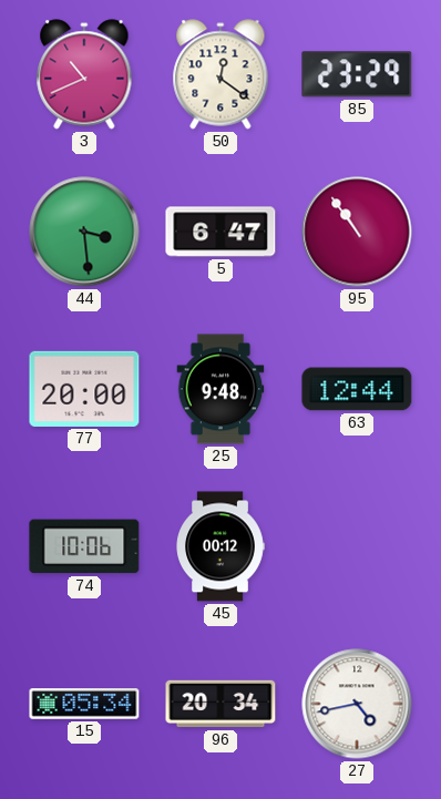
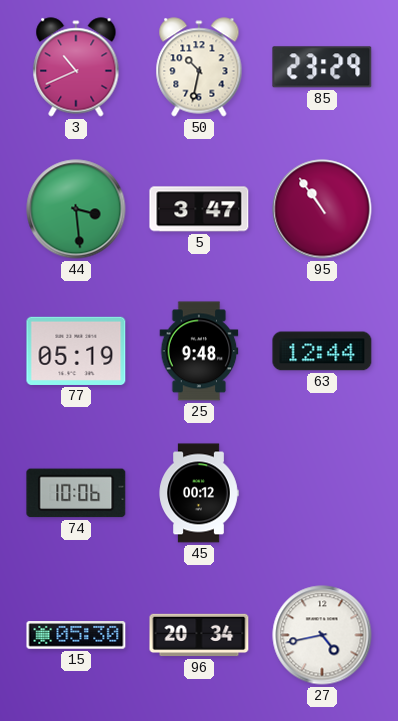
50: 12:21 -> 10:32 (199, 67)
5: 6:47 -> 3:47 (199, 209)
77: 20:00 -> 05:19 (76, 351)
15: 05:34 -> 05:30 (76, 635)
